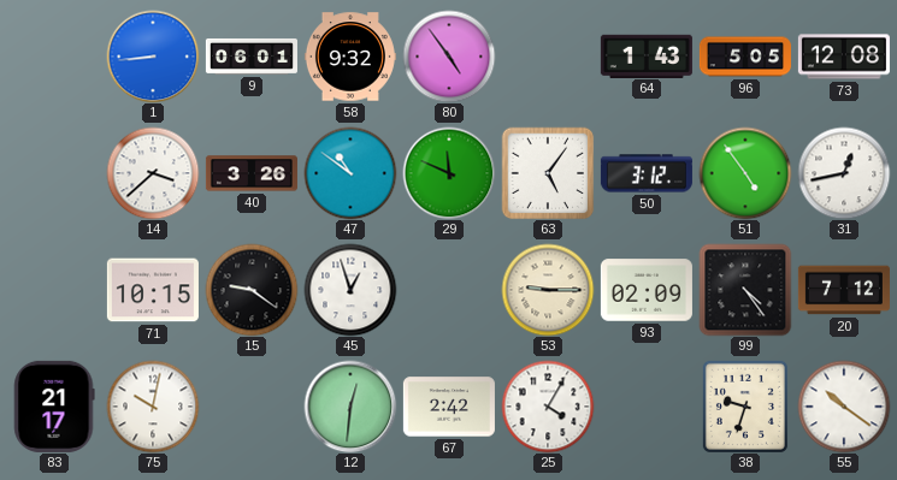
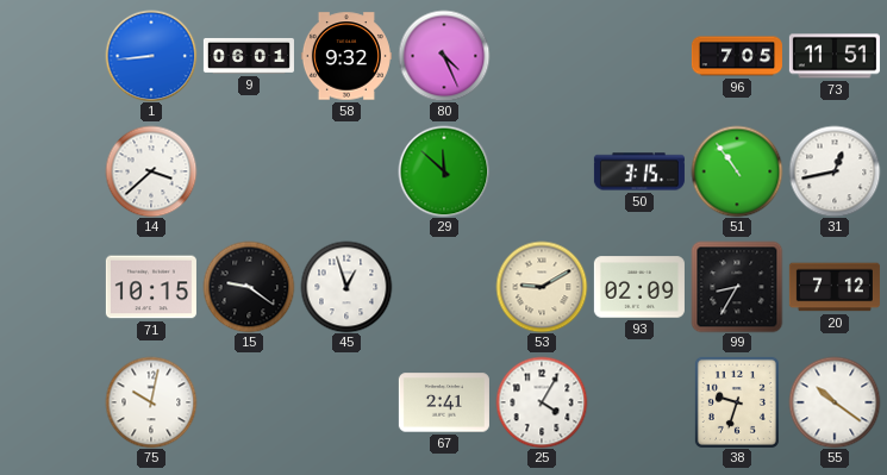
80: 4:54 -> 4:26 (444, 56)
64: 1:43 -> none (647, 55)
96: 5:05 -> 7:05 (737, 56)
73: 12:08 -> 11:51 (835, 56)
40: 3:26 -> none (252, 173)
47: 10:51 -> none (350, 173)
29: 11:49 -> 11:52 (444, 171)
63: 5:06 -> none (548, 173)
50: 3:12 -> 3:15 (639, 171)
51: 4:54 -> 10:54 (737, 171)
53: 9:15 -> 9:10 (542, 287)
99: 4:24 -> 8:35 (737, 287)
83: 21:17 -> none (54, 407)
12: 12:31 -> none (350, 407)
67: 2:42 -> 2:41 (444, 402)
